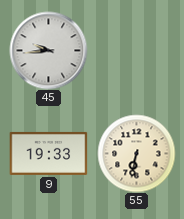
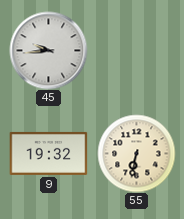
9: 19:33 -> 19:32 (48, 153)
